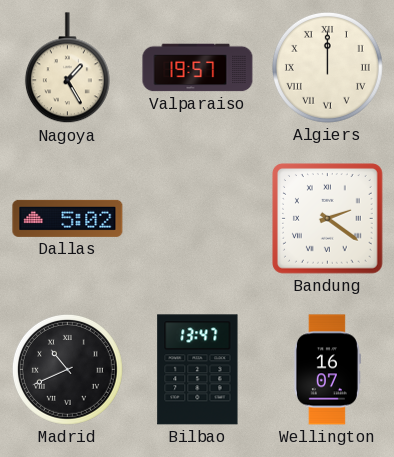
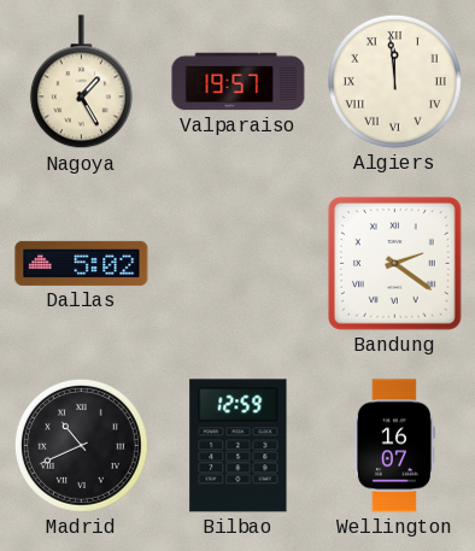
Algiers: 12:00 -> 11:59 (394, 81)
Bilbao: 13:47 -> 12:59 (239, 446)
